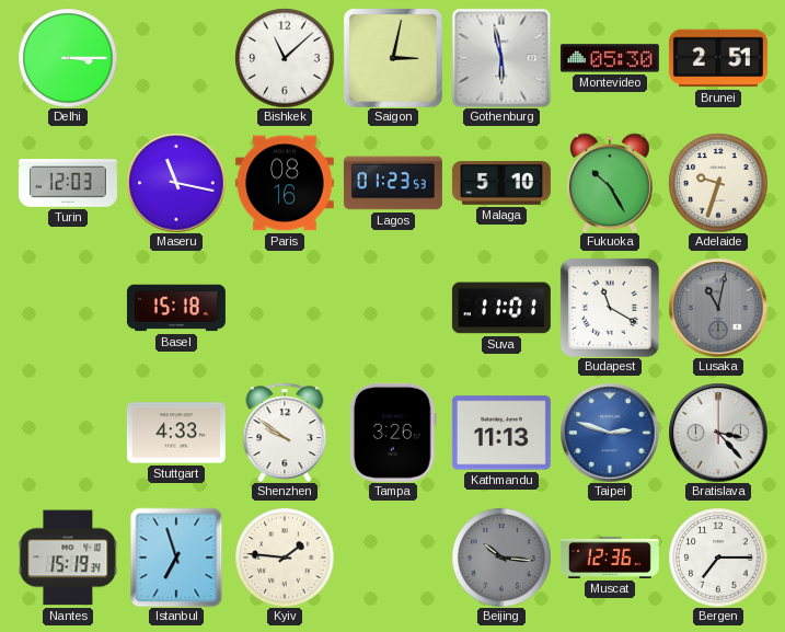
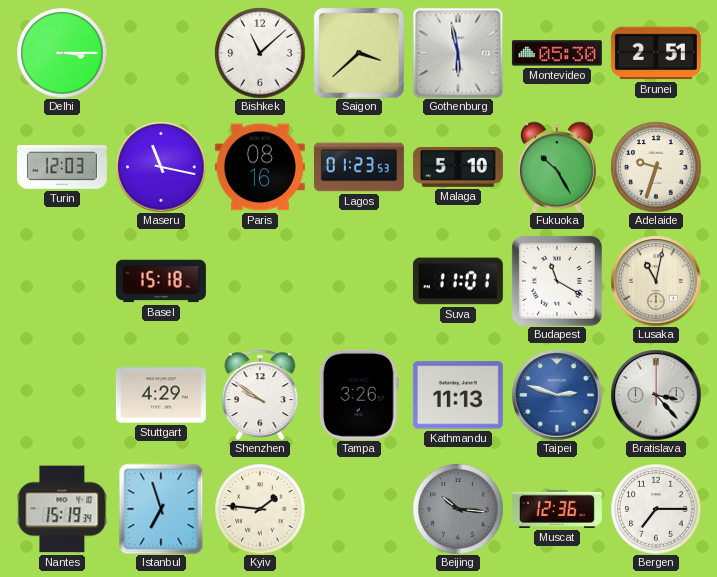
Saigon: 3:02 -> 3:38 (359, 53)
Lusaka dial: grey -> cream (656, 281)
Stuttgart: 4:33 -> 4:29 (161, 395)
